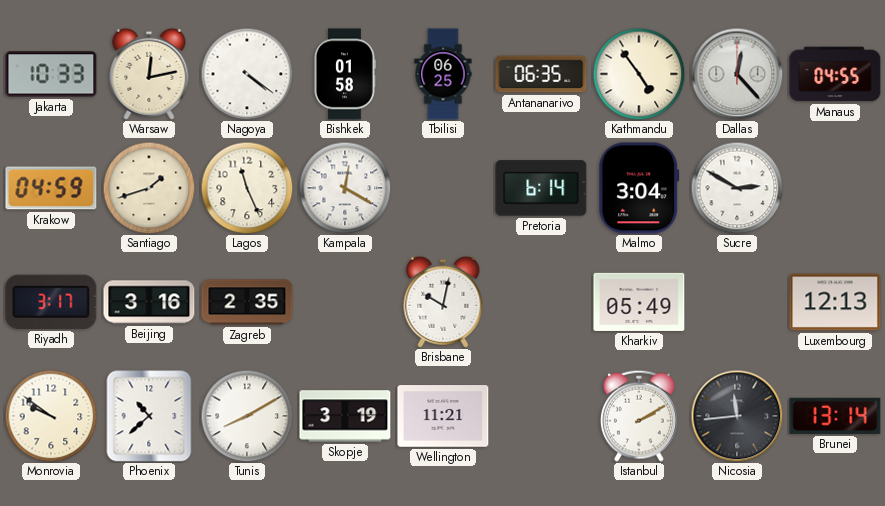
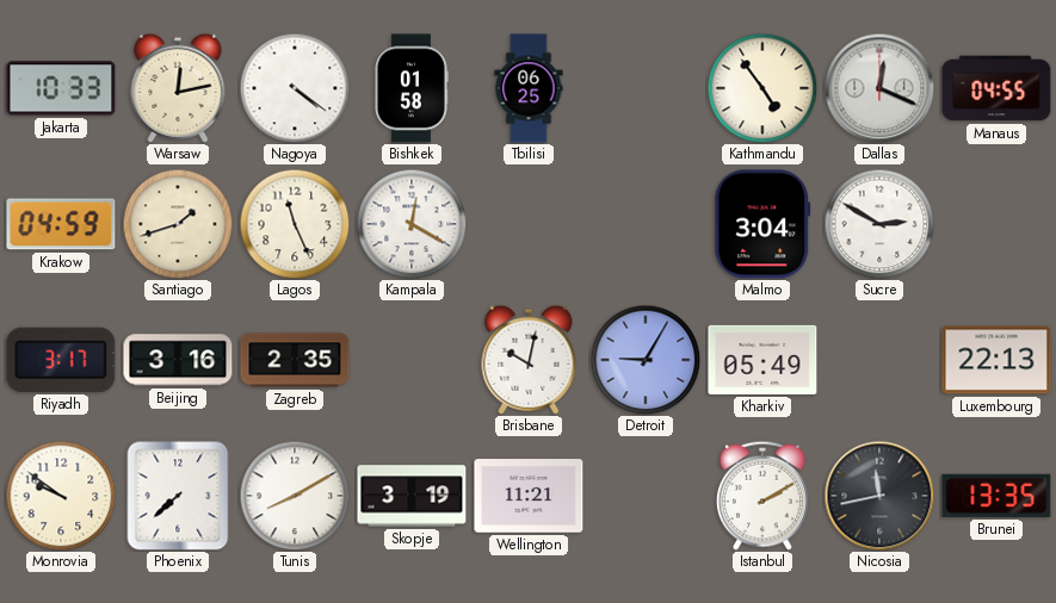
Antananarivo: 06:35 -> none (541, 74)
Dallas: 12:23 -> 12:19 (879, 88)
Pretoria: 6:14 -> none (541, 188)
Detroit: none -> 9:05 (646, 360)
Luxembourg: 12:13 -> 22:13 (996, 360)
Phoenix: 10:38 -> 7:38 (178, 496)
Nicosia: 11:44 -> 11:43 (879, 496)
Brunei: 13:14 -> 13:35 (996, 496)
